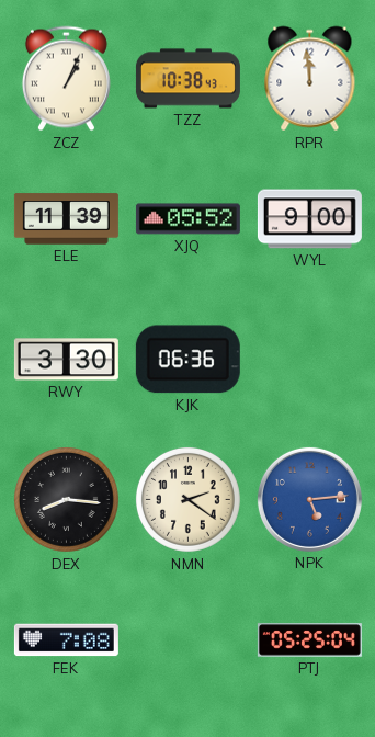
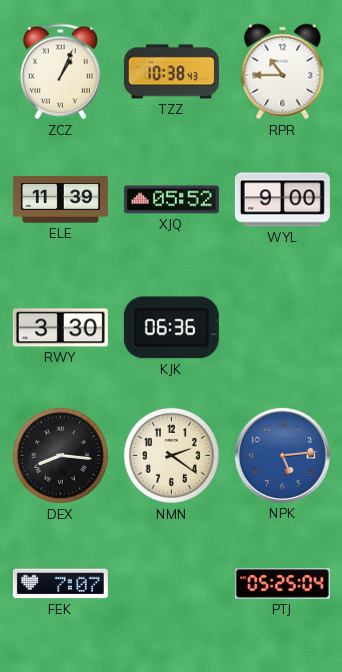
RPR: 11:59 -> 10:45 (283, 72)
FEK: 7:08 -> 7:07 (60, 584)
